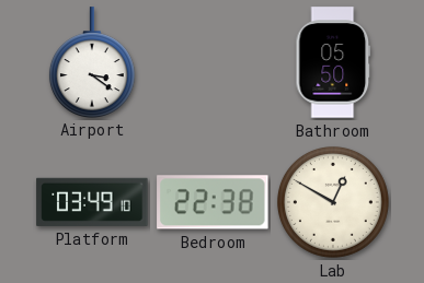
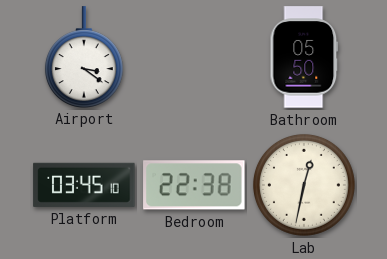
Platform: 03:49 -> 03:45 (84, 185)
Lab: 12:50 -> 12:32 (304, 185)
